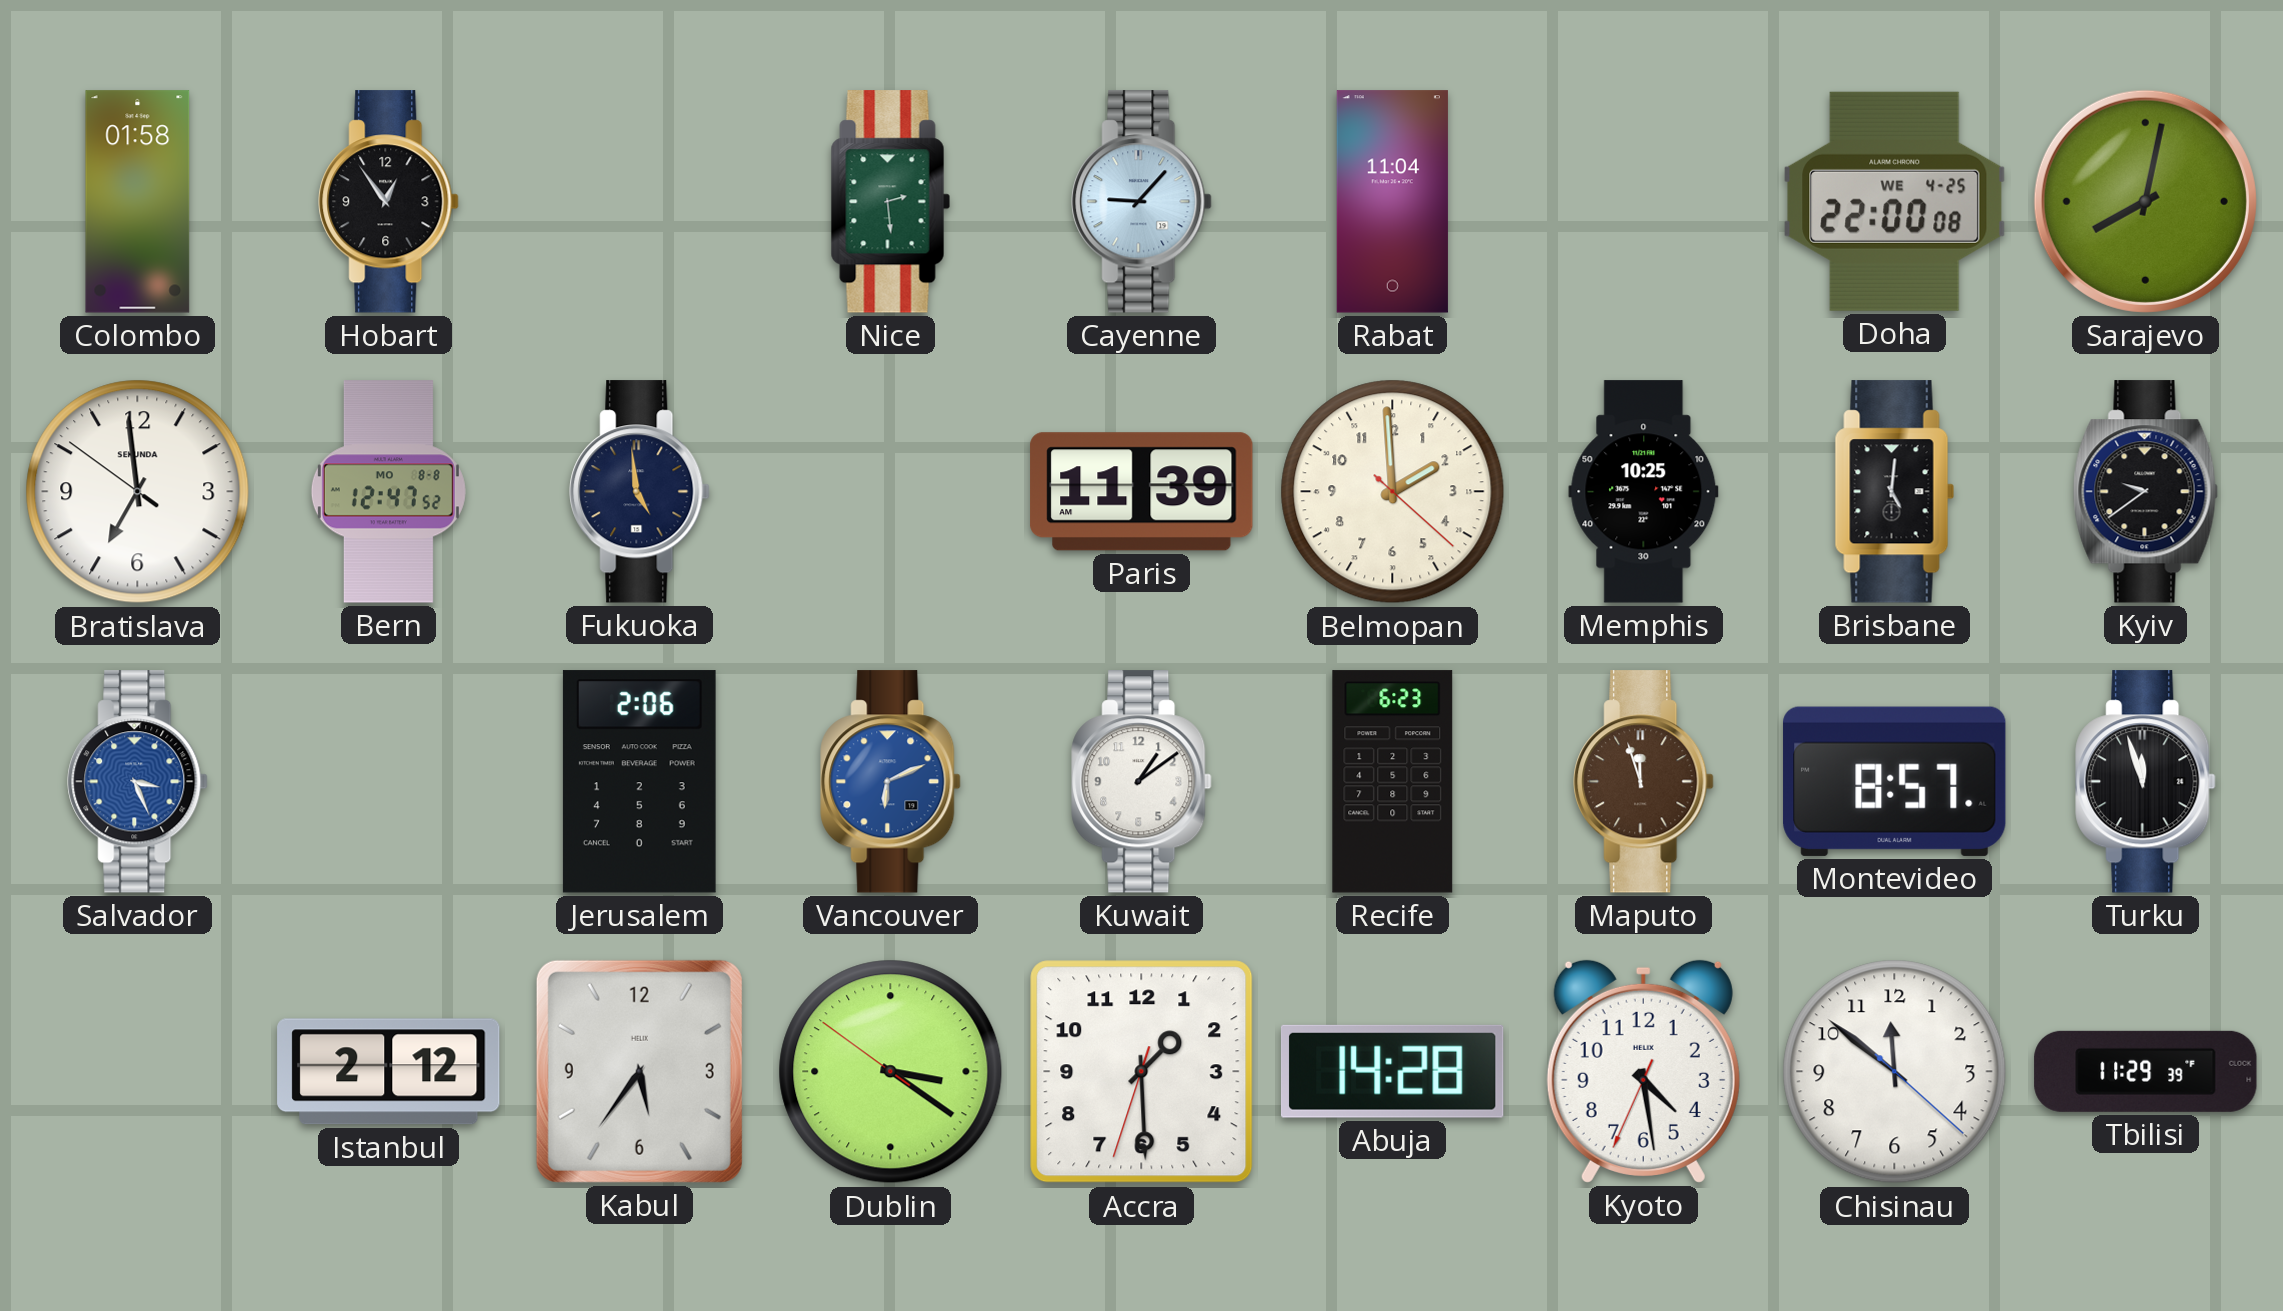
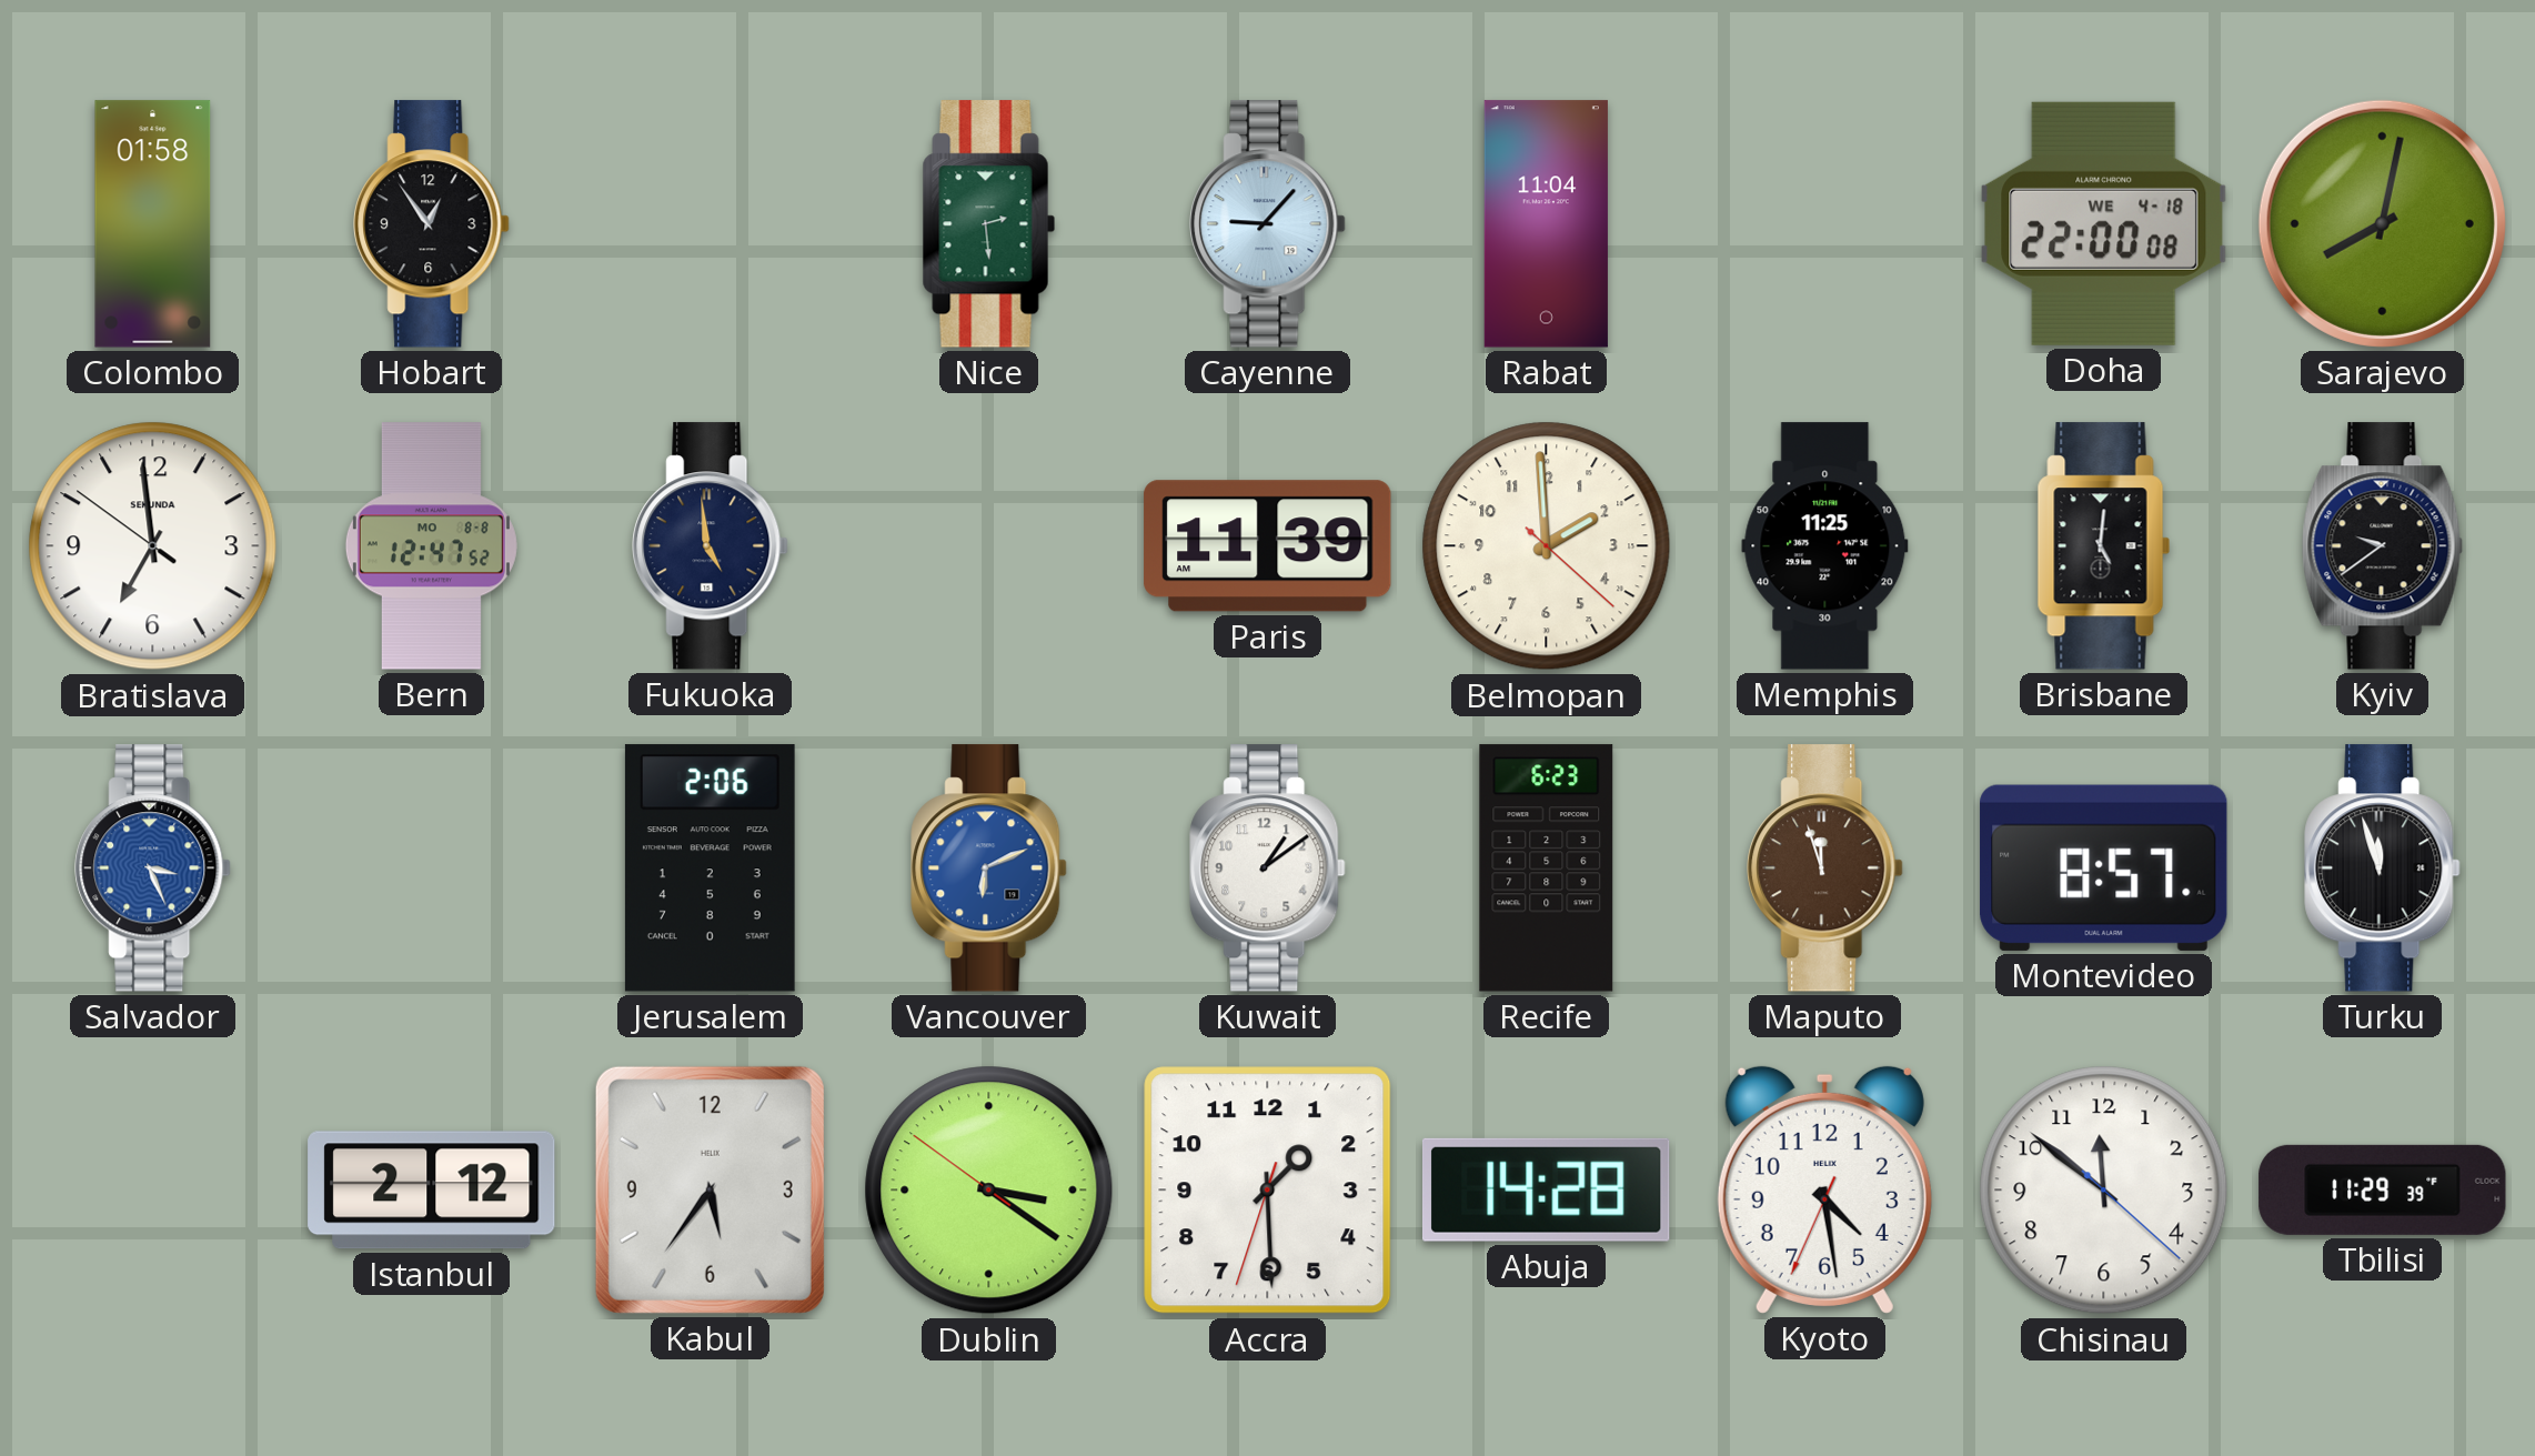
Doha date: WE 4-25 -> WE 4-18 (2104, 223)
Memphis: 10:25 -> 11:25 (1825, 546)
